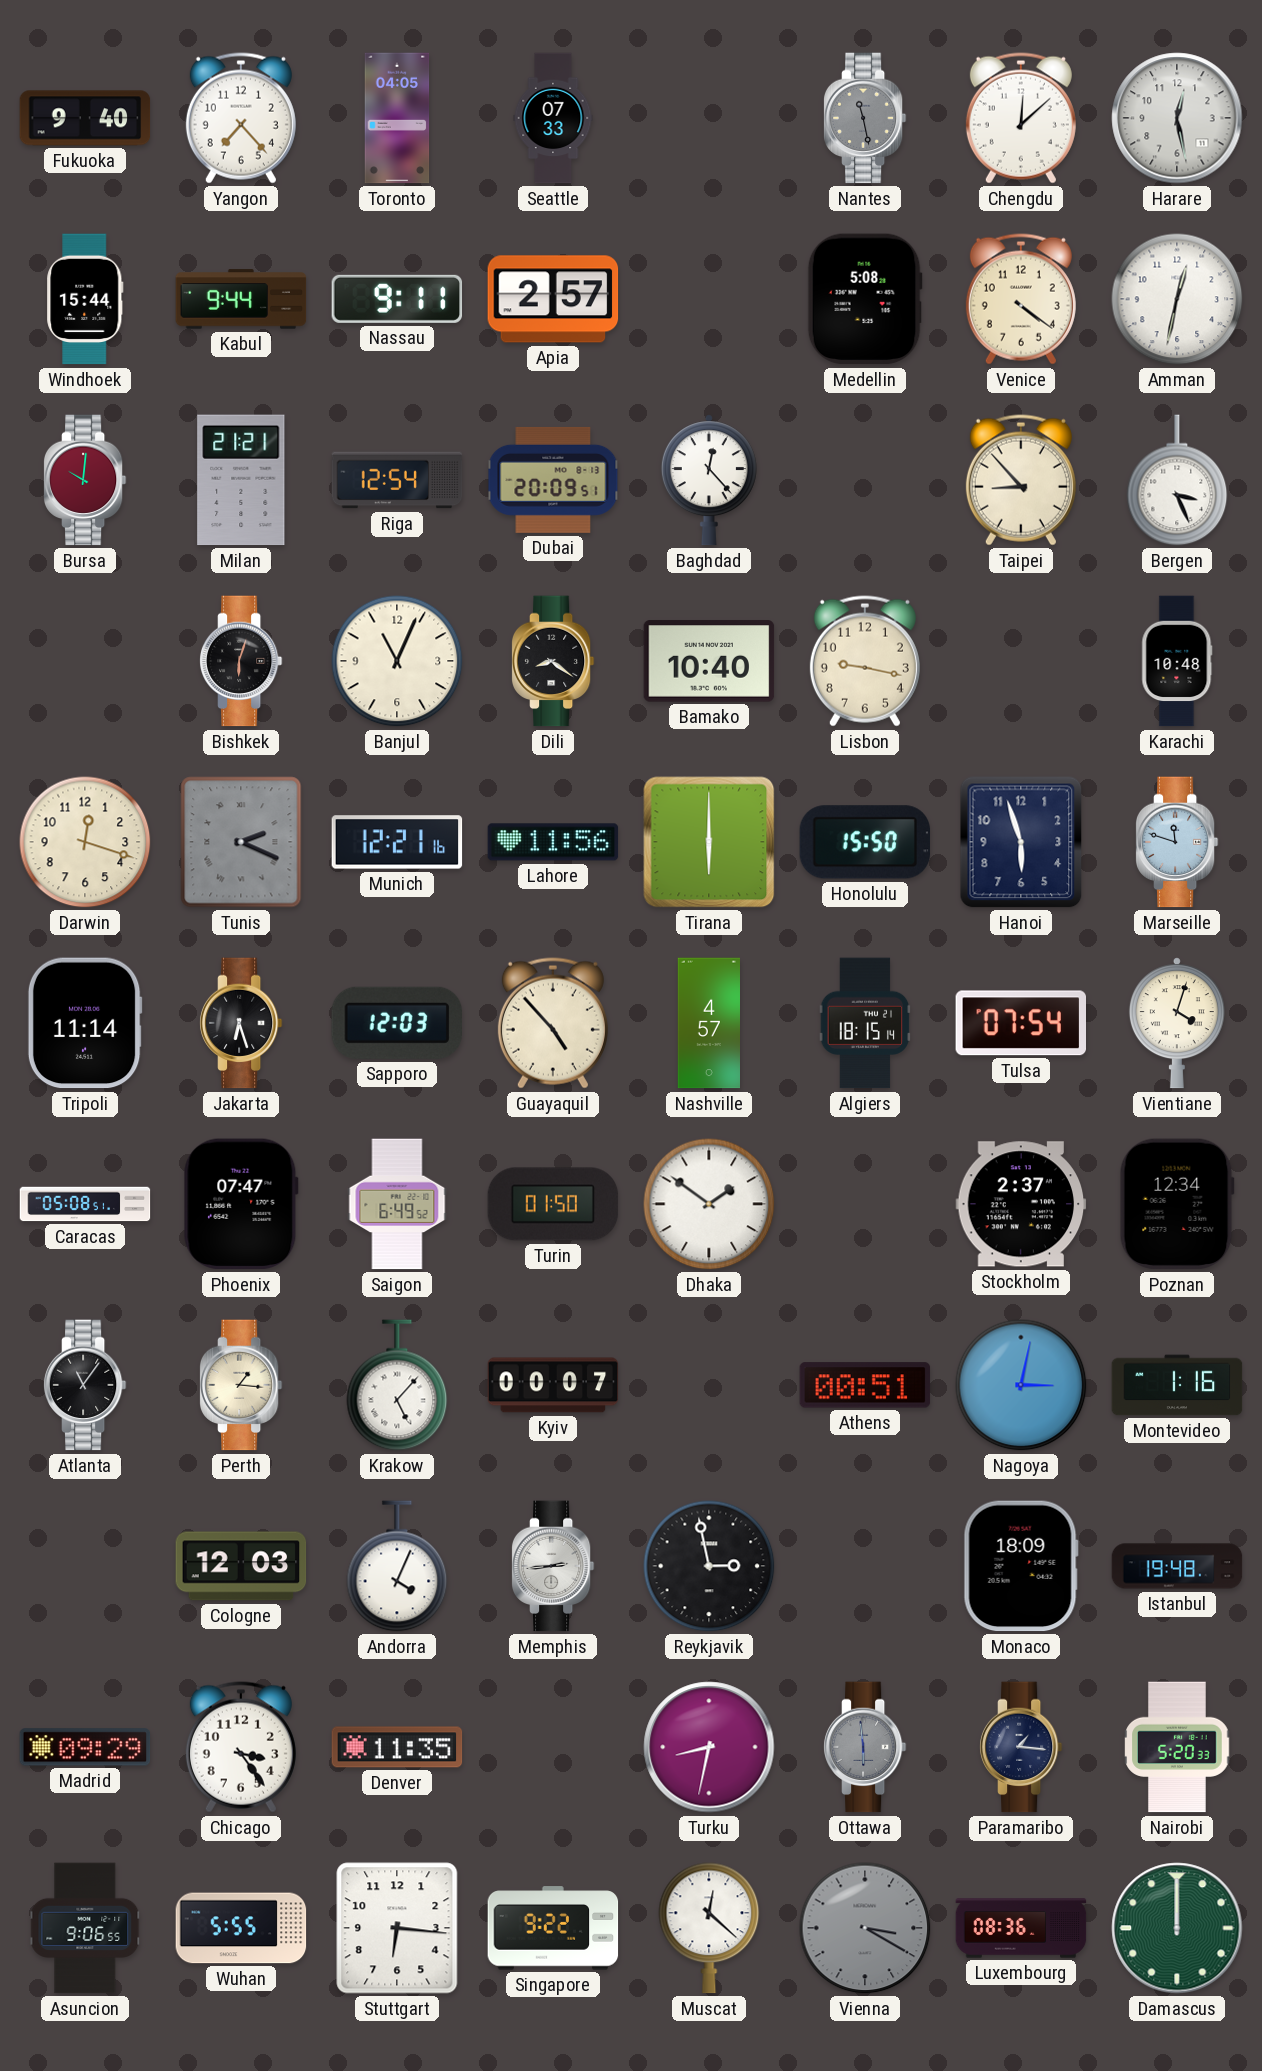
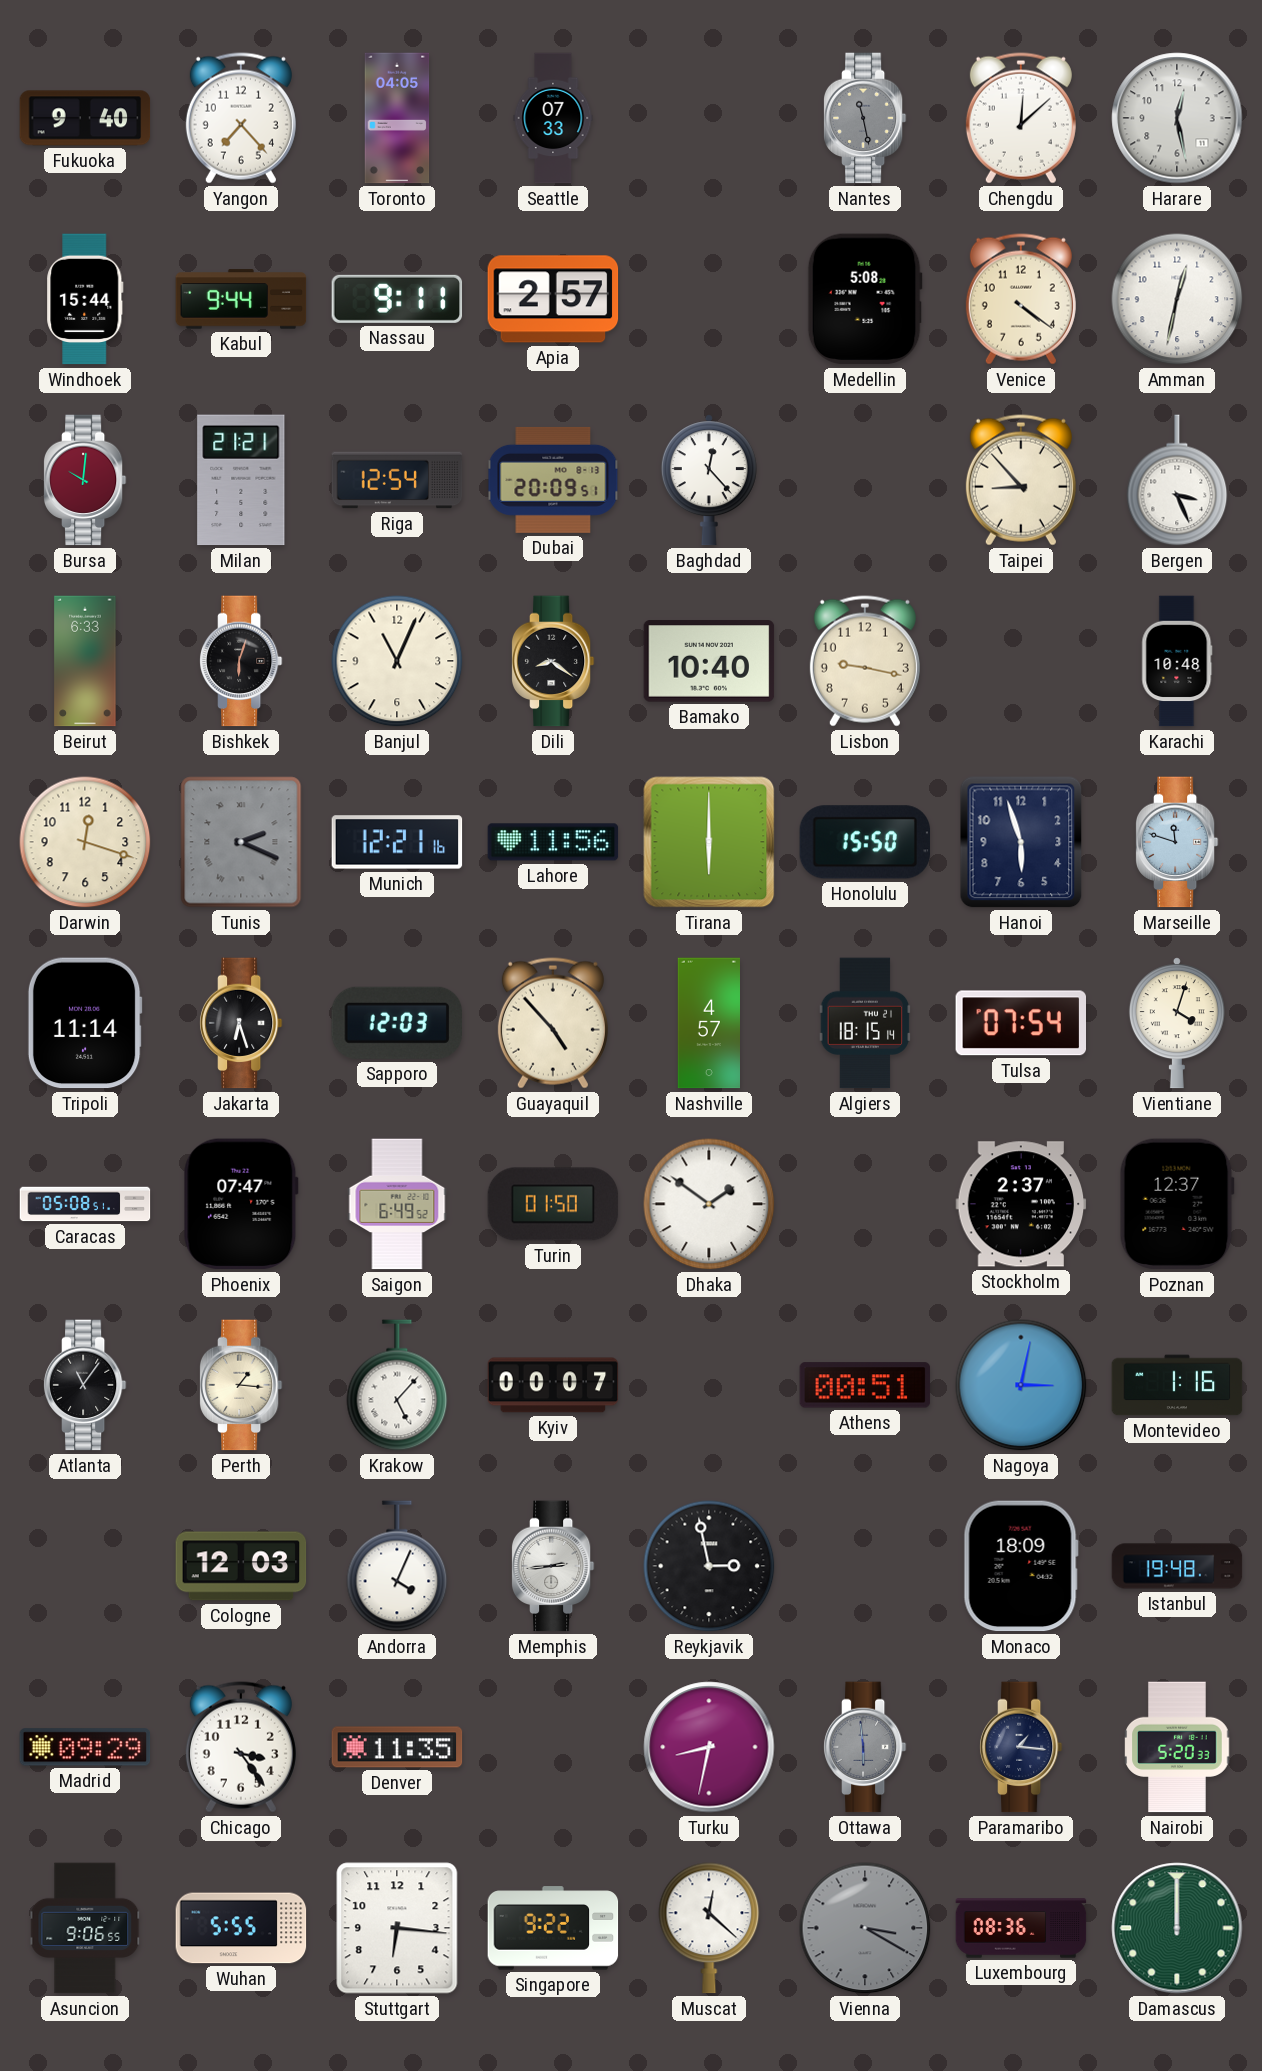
Beirut: none -> 6:33 (85, 661)
Poznan: 12:34 -> 12:37 (1177, 1204)
